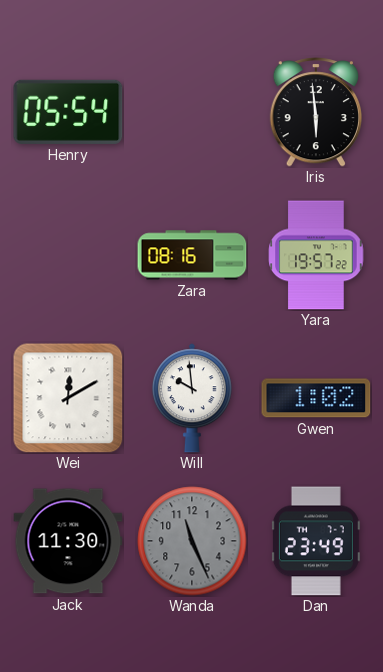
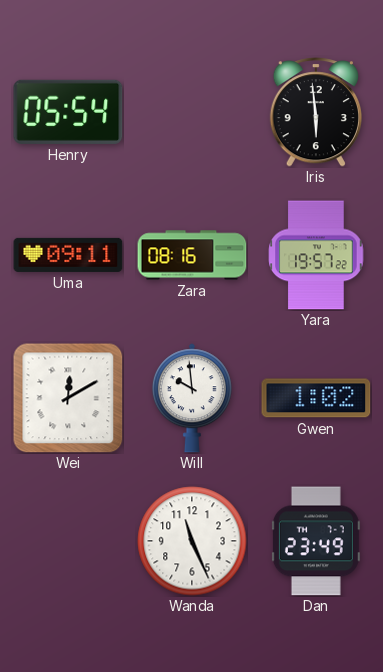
Uma: none -> 09:11 (68, 255)
Jack: 11:30 -> none (68, 541)
Wanda dial: grey -> white (192, 541)
